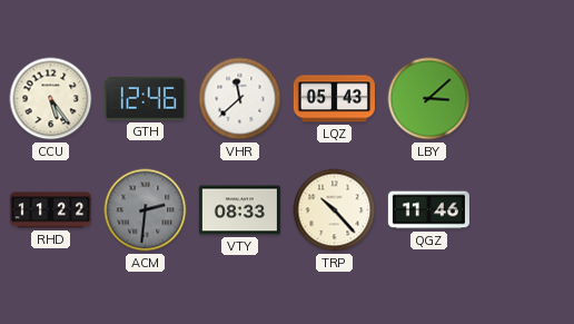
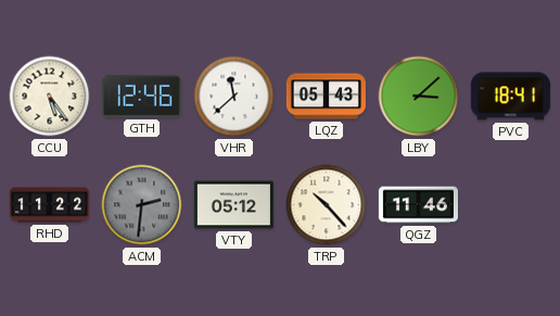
PVC: none -> 18:41 (510, 97)
VTY: 08:33 -> 05:12 (233, 205)
